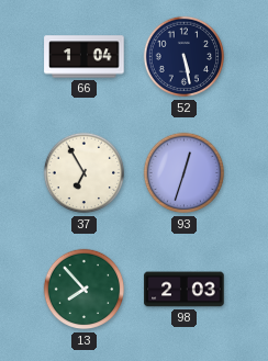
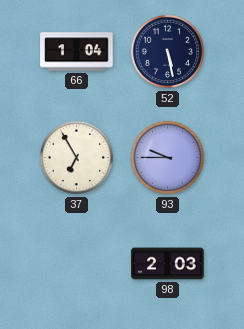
93: 12:33 -> 9:45 (168, 158)
13: 7:53 -> none (85, 290)
